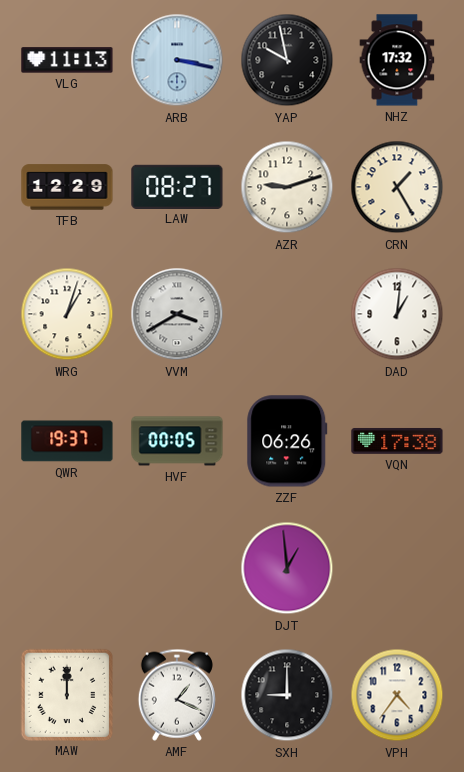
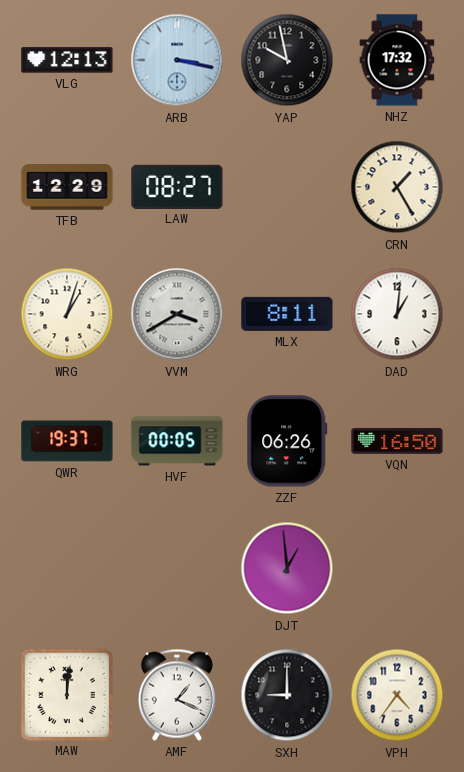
VLG: 11:13 -> 12:13 (67, 60)
AZR: 9:12 -> none (287, 187)
MLX: none -> 8:11 (287, 314)
VQN: 17:38 -> 16:50 (397, 441)
MAW: 12:00 -> 12:01 (66, 694)
